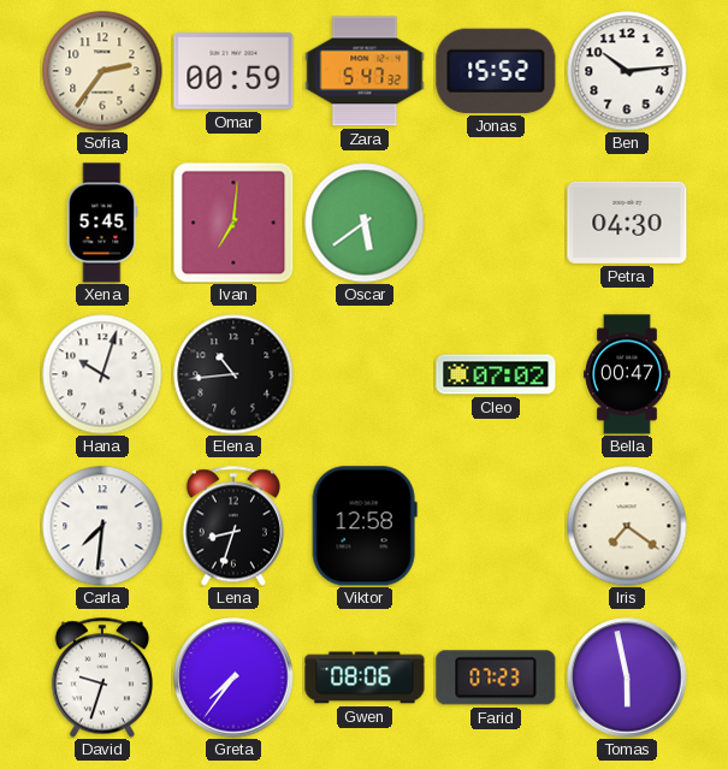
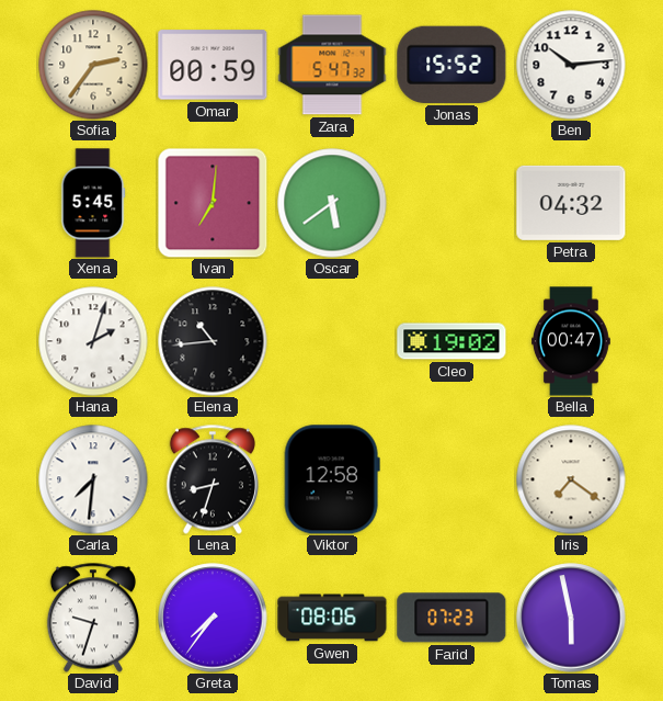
Petra: 04:30 -> 04:32 (571, 203)
Hana: 10:03 -> 2:03 (93, 341)
Cleo: 07:02 -> 19:02 (451, 341)
